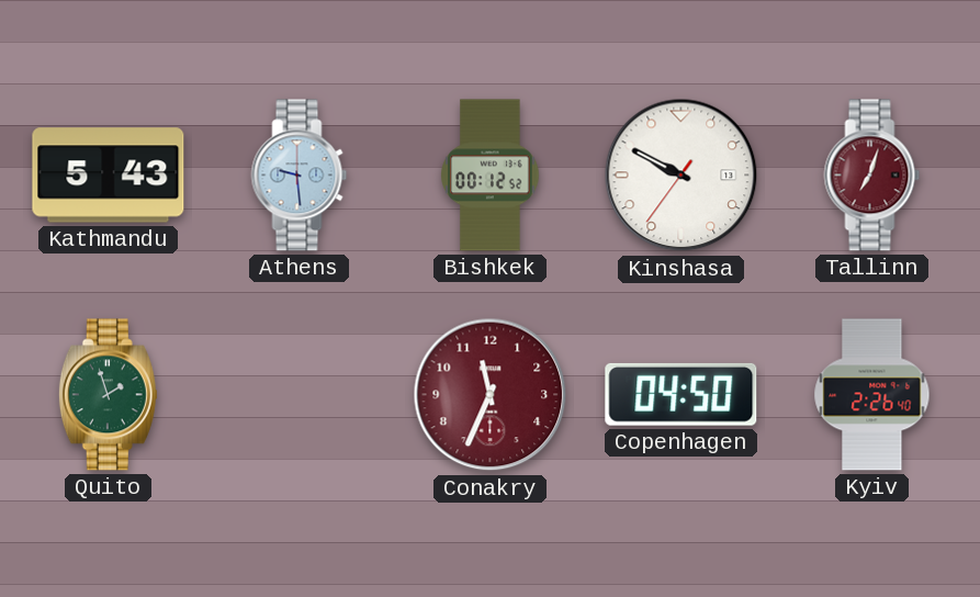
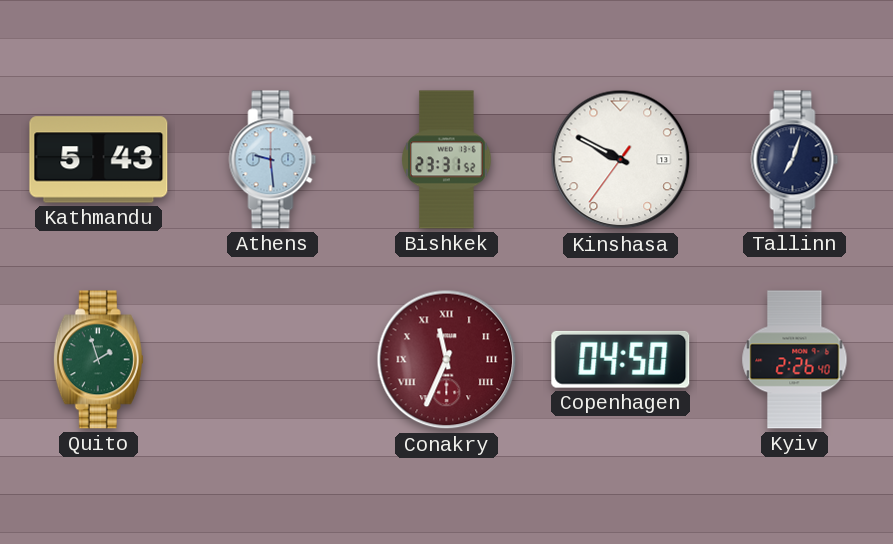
Bishkek: 00:12 -> 23:31 (447, 160)
Tallinn dial: burgundy -> navy (795, 160)
Conakry numerals: Arabic -> Roman (447, 360)
